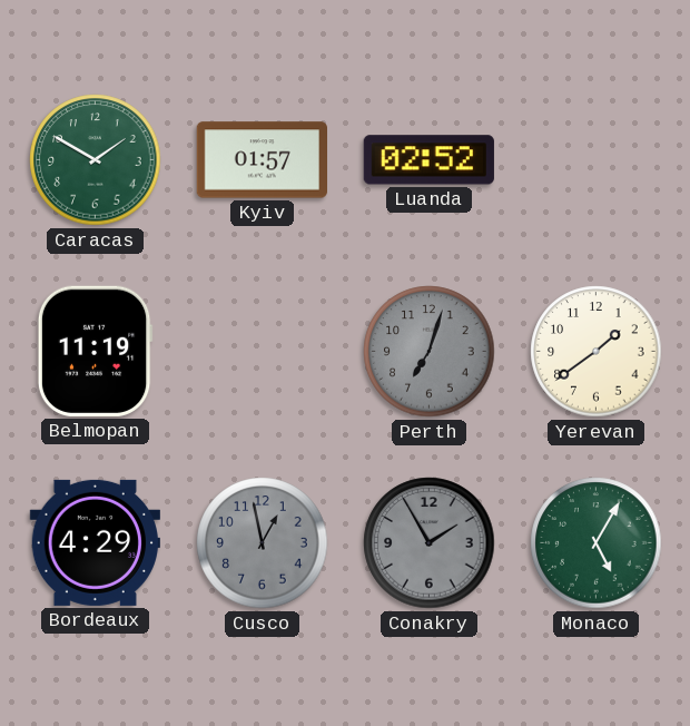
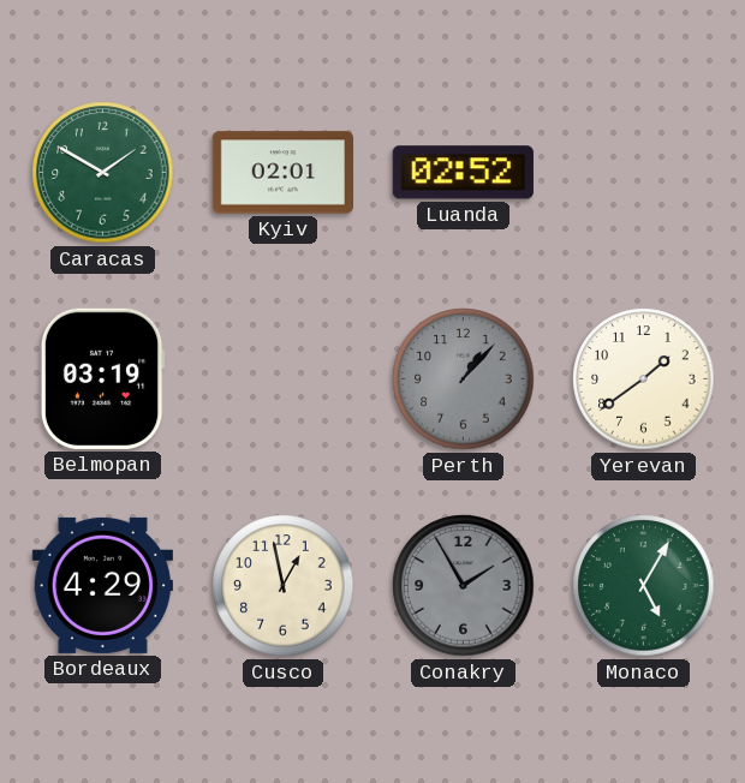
Kyiv: 01:57 -> 02:01 (282, 173)
Belmopan: 11:19 -> 03:19 (102, 378)
Perth: 7:03 -> 1:07 (464, 379)
Cusco dial: grey -> cream (284, 586)
